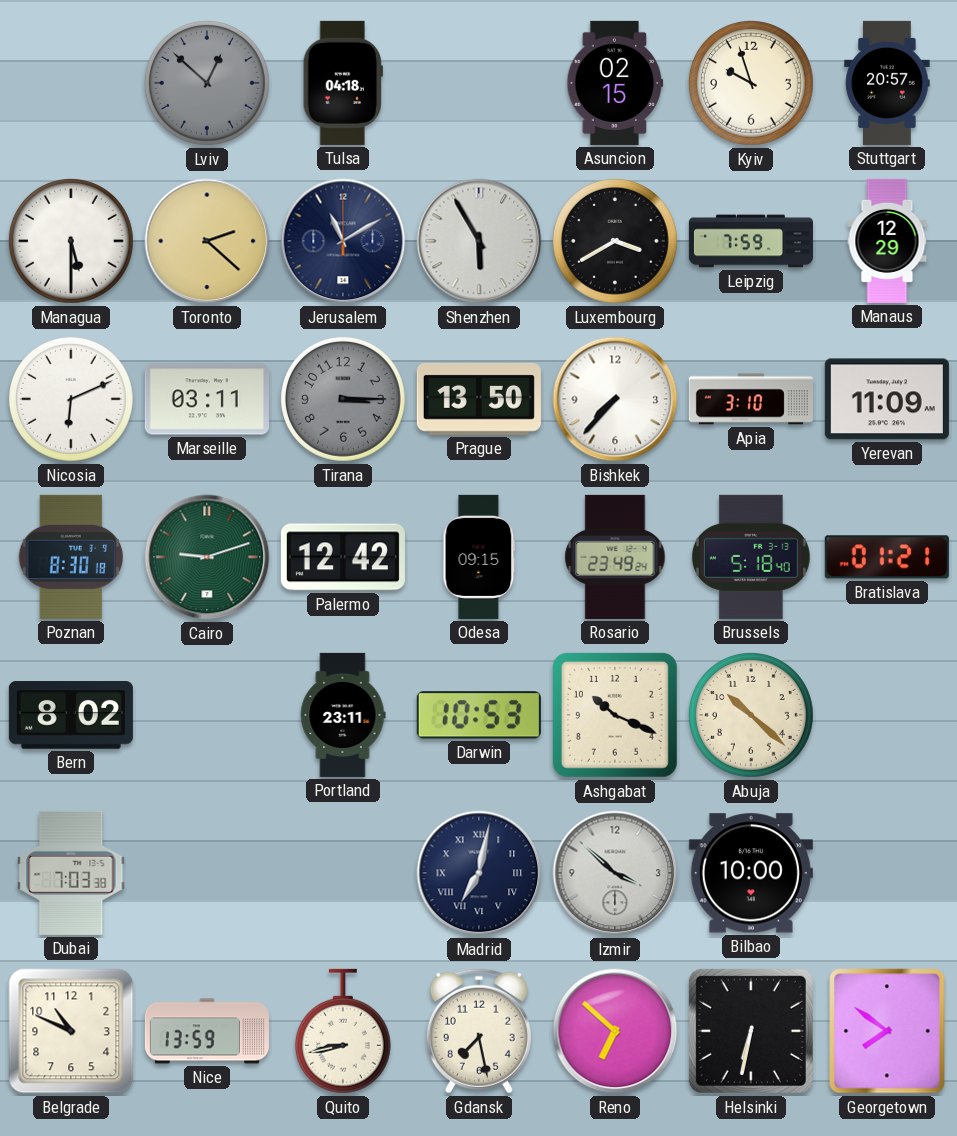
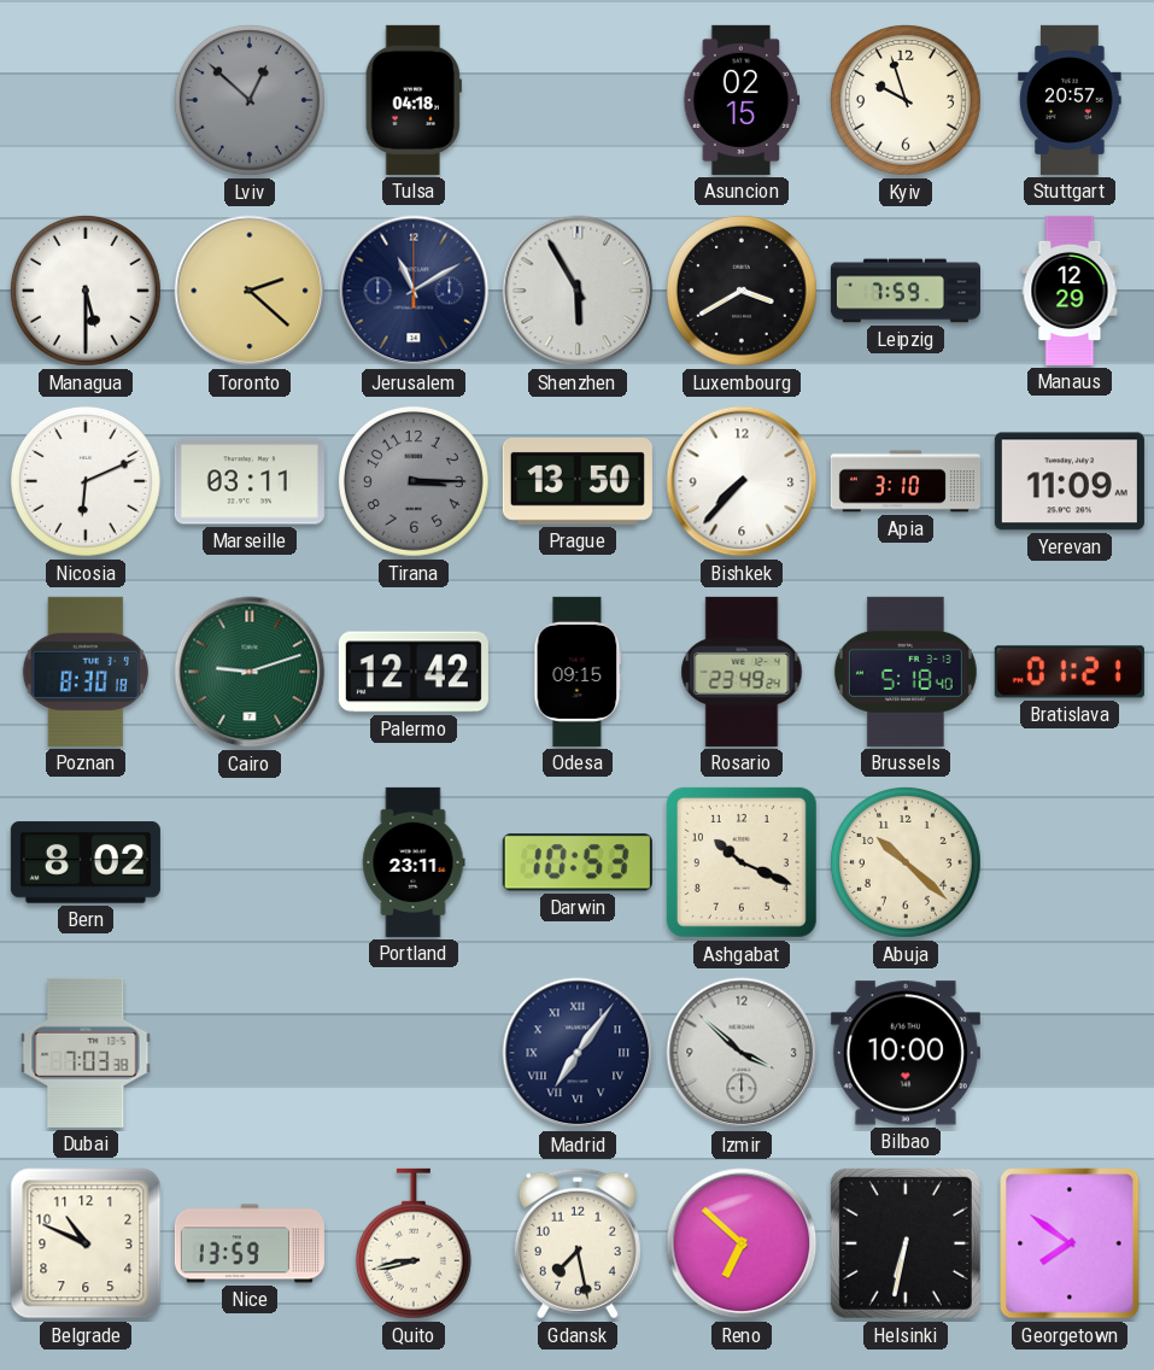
Madrid: 7:02 -> 7:06 (578, 1053)
